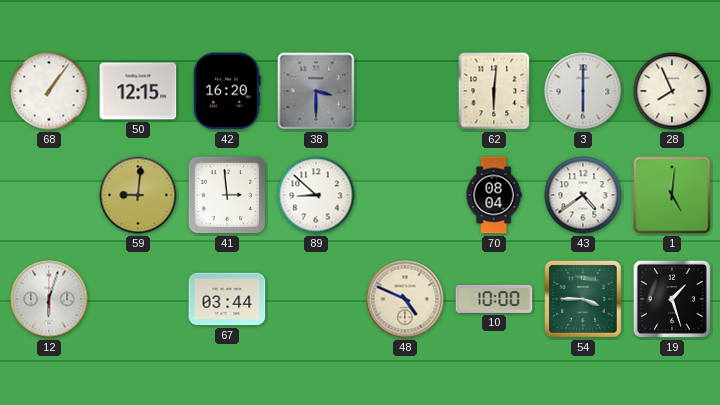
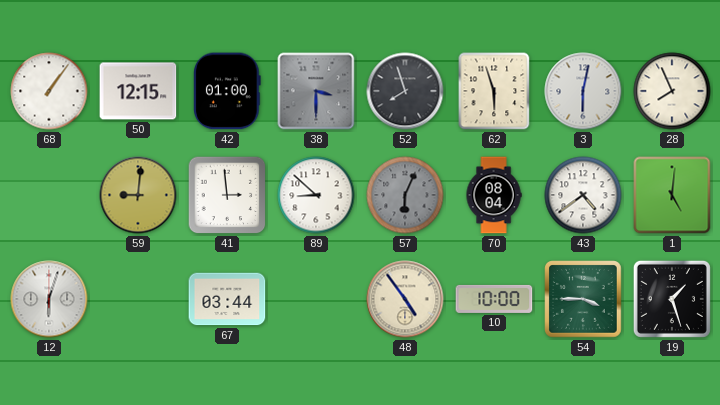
42: 16:20 -> 01:00 (228, 91)
52: none -> 7:57 (405, 91)
62: 6:01 -> 5:57 (494, 91)
3: 6:00 -> 6:02 (583, 91)
57: none -> 6:04 (405, 195)
48: 4:49 -> 4:54 (405, 299)
